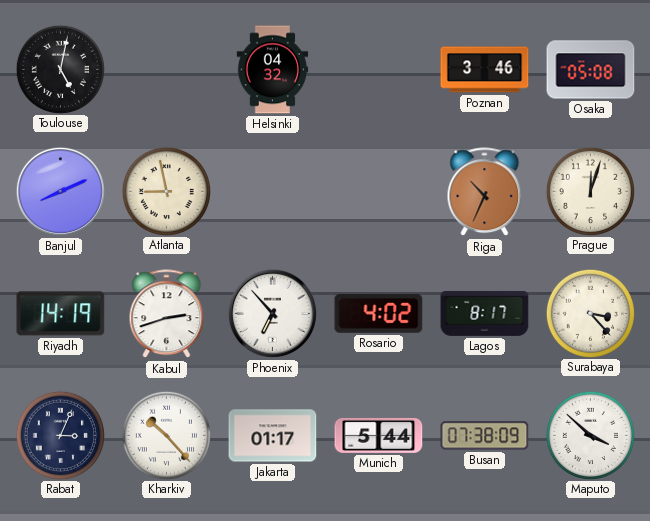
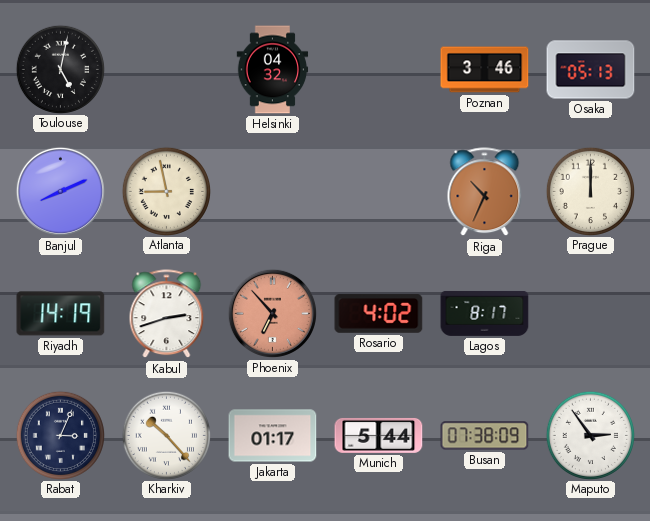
Osaka: 05:08 -> 05:13 (591, 70)
Prague: 12:03 -> 12:00 (590, 191)
Phoenix dial: white -> salmon (272, 313)
Surabaya: 3:23 -> none (590, 313)
Maputo: 3:52 -> 2:54 (590, 435)
